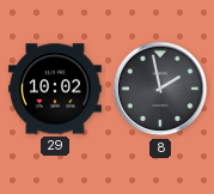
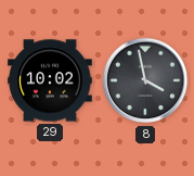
8: 1:58 -> 3:58 (145, 80)
